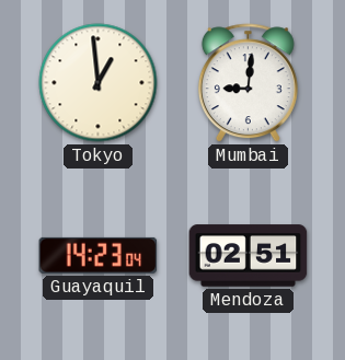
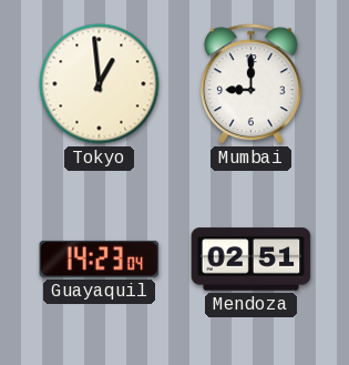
Mumbai: 9:01 -> 9:00 (250, 84)
